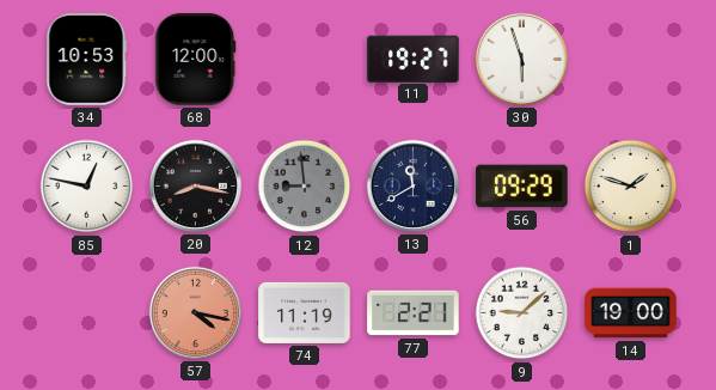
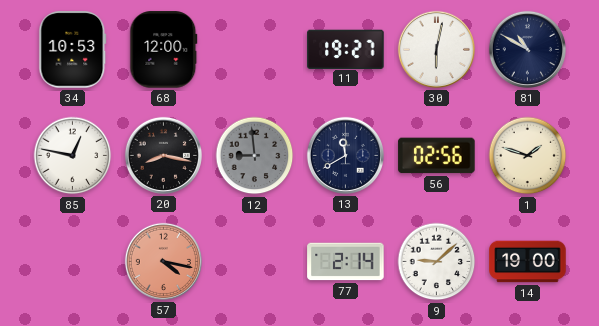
30: 5:57 -> 6:02 (436, 49)
81: none -> 10:50 (527, 49)
56: 09:29 -> 02:56 (437, 156)
74: 11:19 -> none (305, 312)
77: 2:21 -> 2:14 (346, 262)
